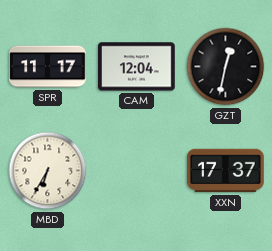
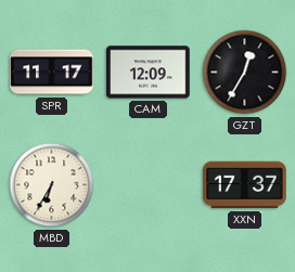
CAM: 12:04 -> 12:09 (149, 73)
GZT: 12:32 -> 12:35 (245, 73)
